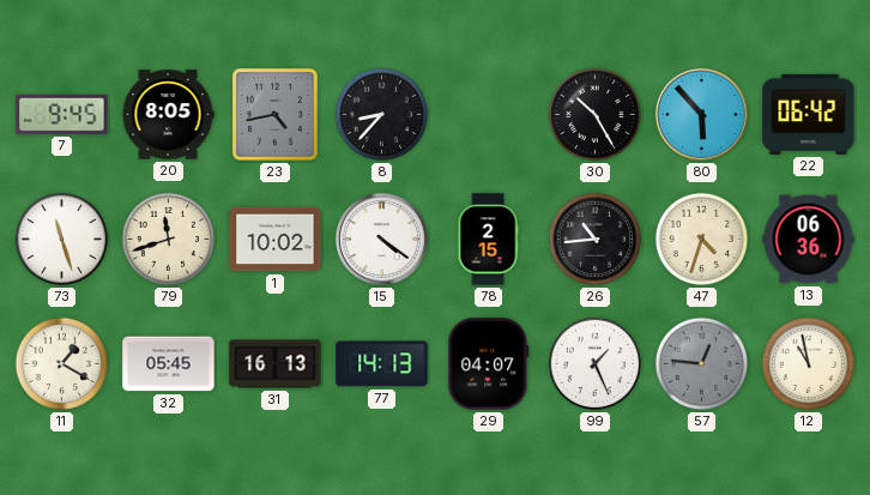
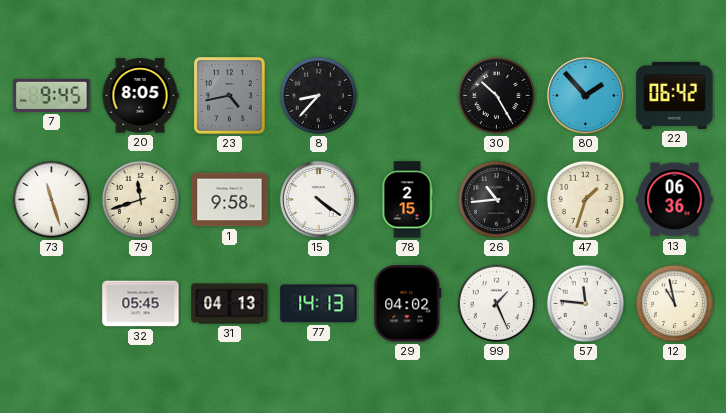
80: 5:53 -> 1:53 (585, 95)
1: 10:02 -> 9:58 (230, 200)
47: 4:33 -> 1:33 (586, 200)
11: 1:20 -> none (62, 364)
31: 16:13 -> 04:13 (230, 304)
29: 04:07 -> 04:02 (408, 304)
57: 12:46 -> 11:46 (586, 304)
57 dial: grey -> white (586, 304)
